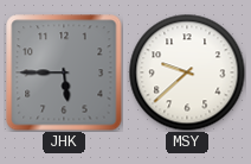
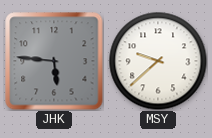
JHK: 5:45 -> 5:46 (54, 61)
